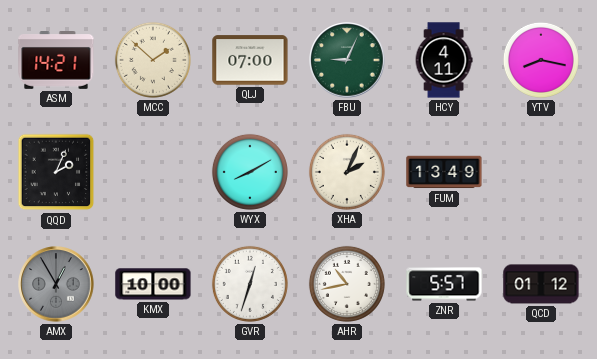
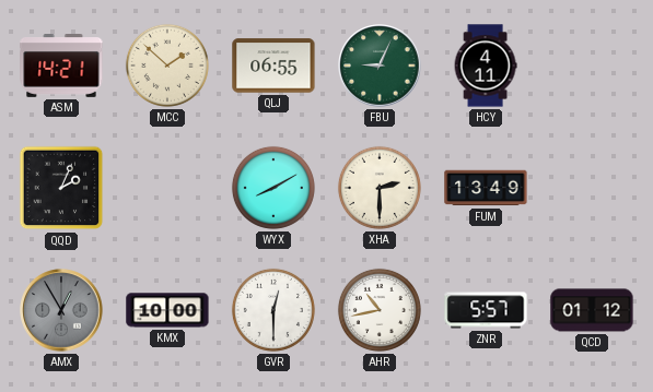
QLJ: 07:00 -> 06:55 (273, 66)
YTV: 8:17 -> none (541, 60)
XHA: 2:04 -> 2:30 (380, 188)
GVR: 12:33 -> 12:30 (273, 310)
